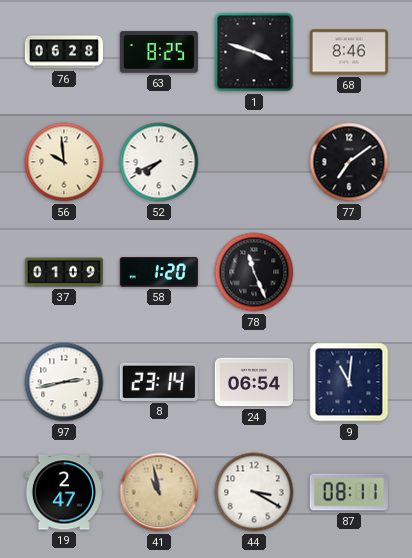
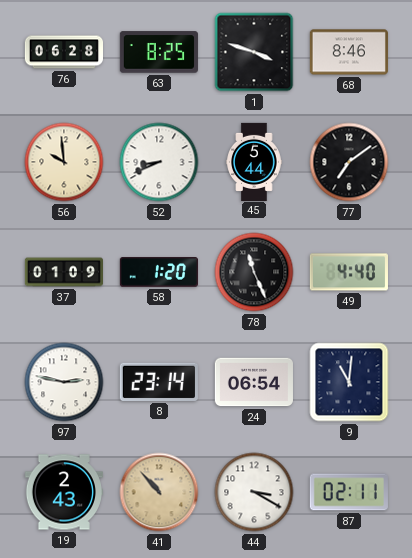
52: 7:41 -> 8:41 (159, 162)
45: none -> 5:44 (254, 161)
49: none -> 4:40 (349, 272)
97: 2:43 -> 2:47 (64, 382)
19: 2:47 -> 2:43 (64, 492)
41: 10:58 -> 10:53 (159, 492)
87: 08:11 -> 02:11 (349, 492)
